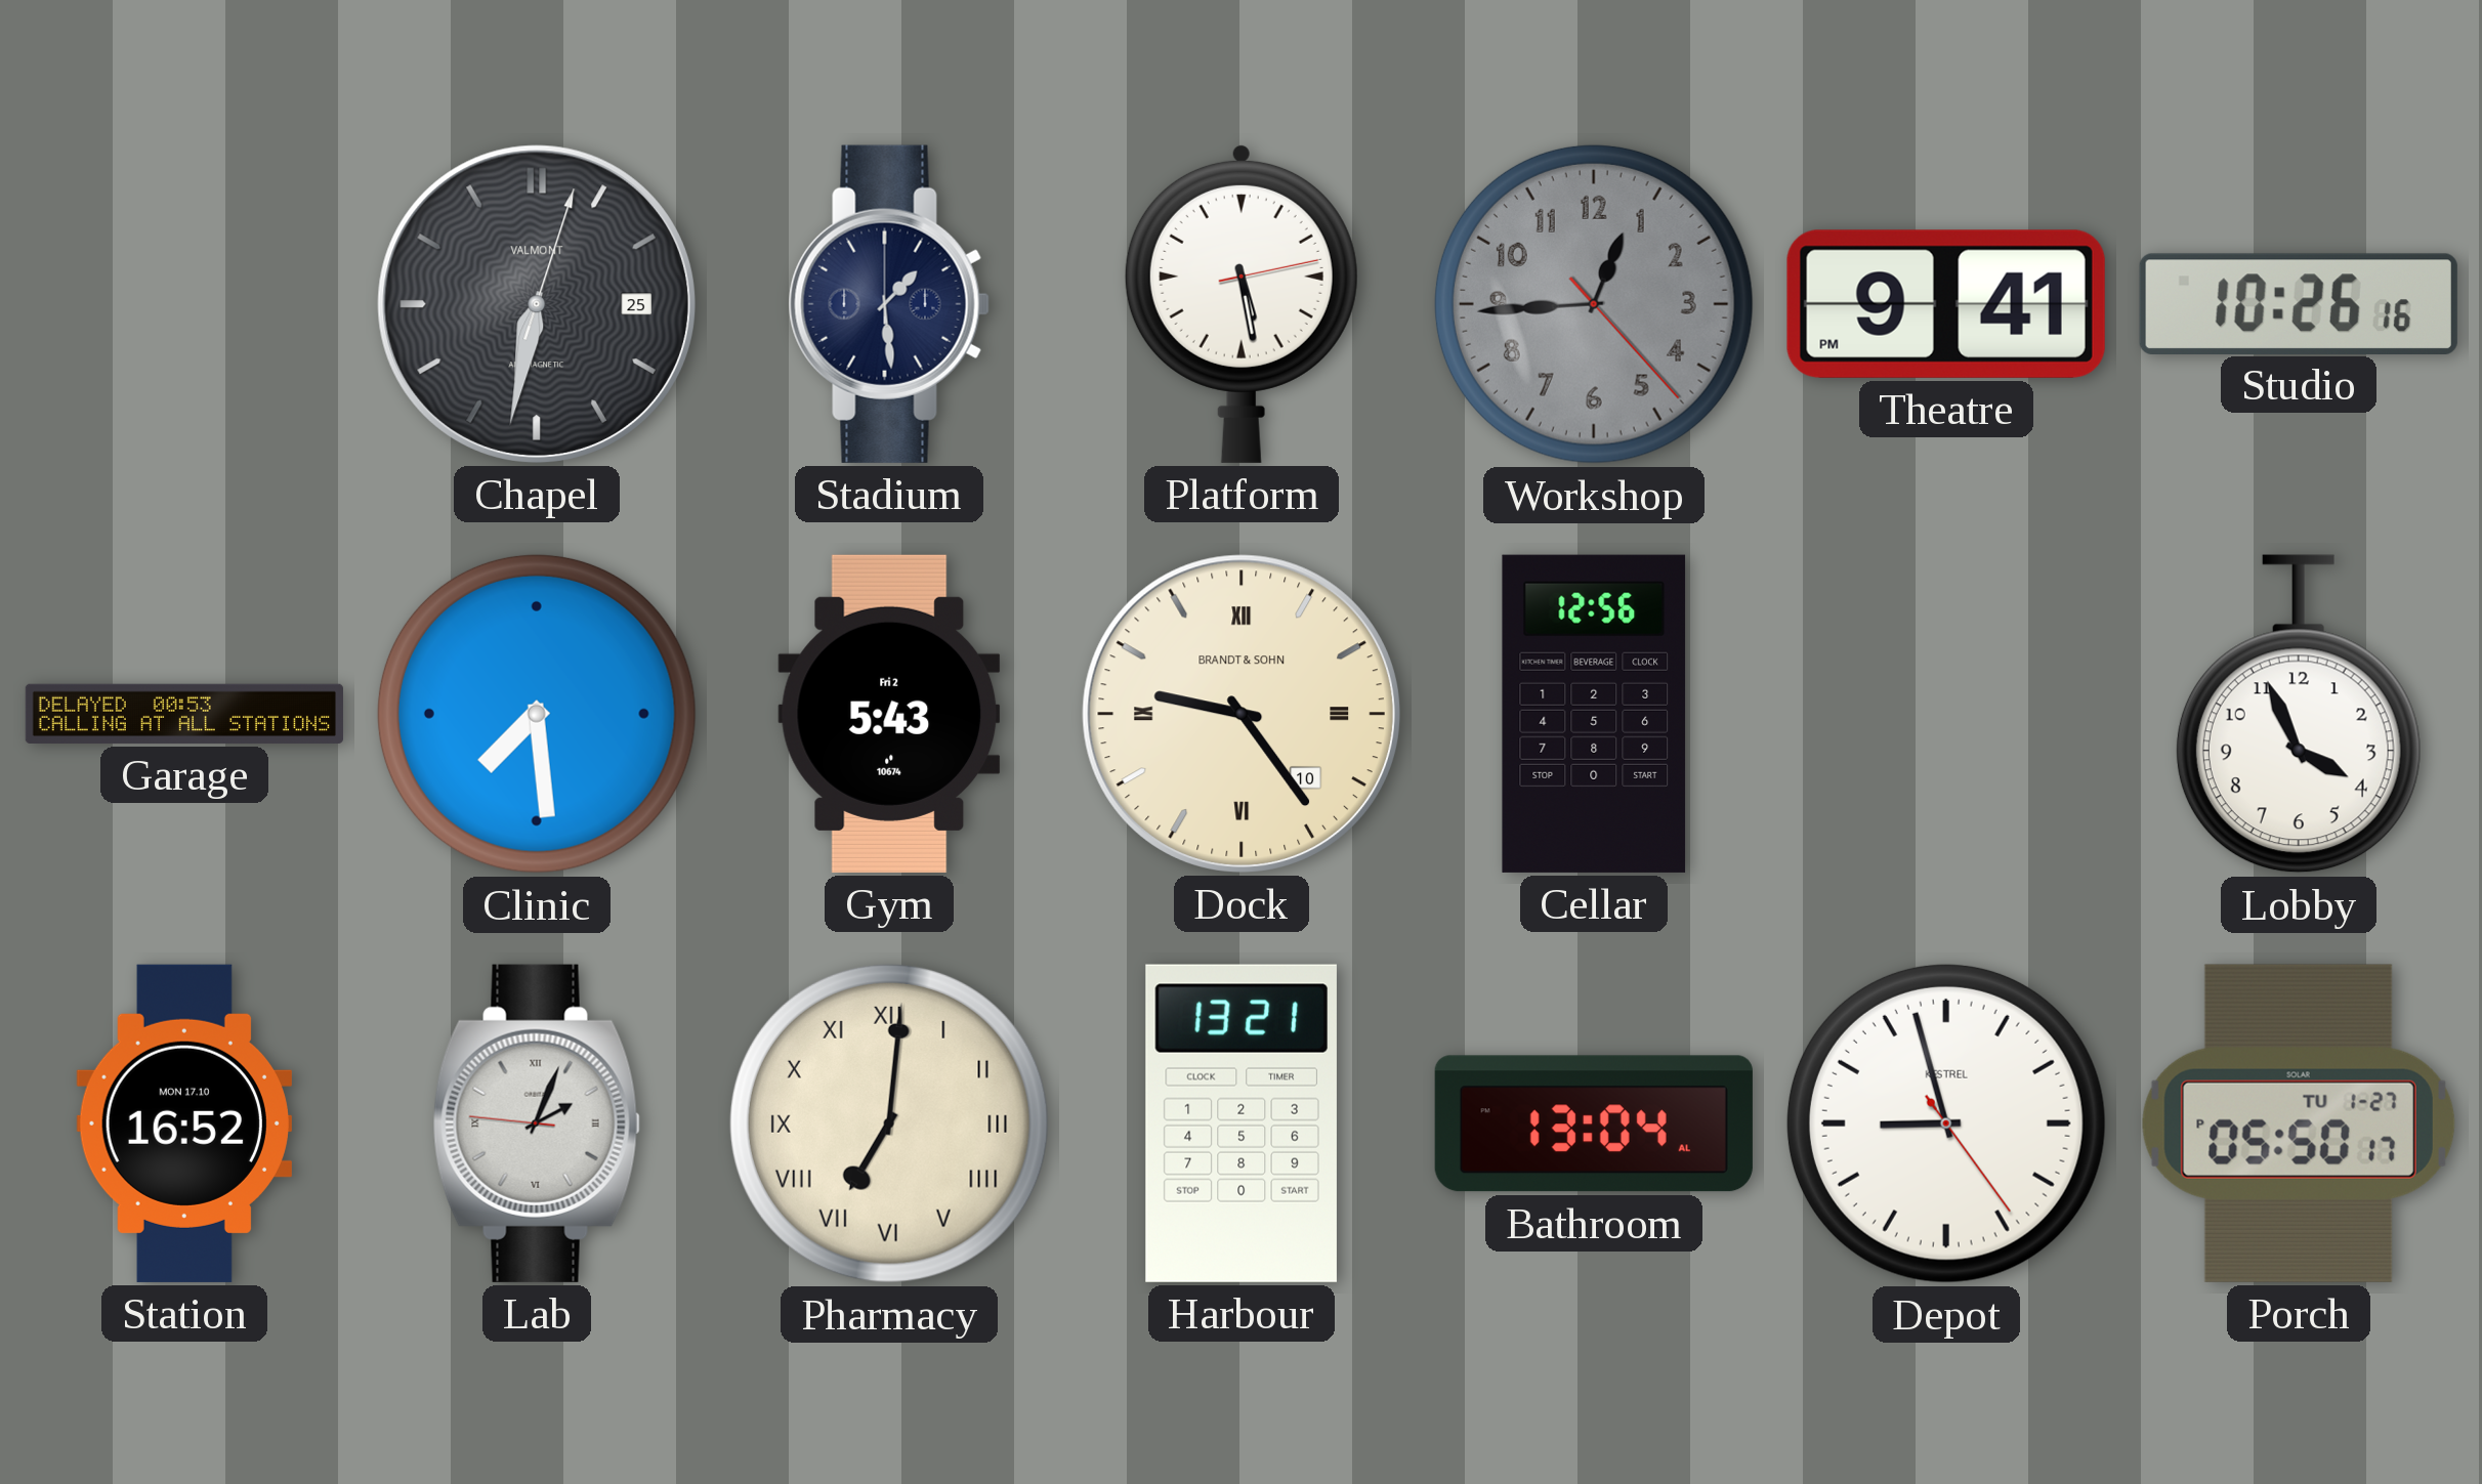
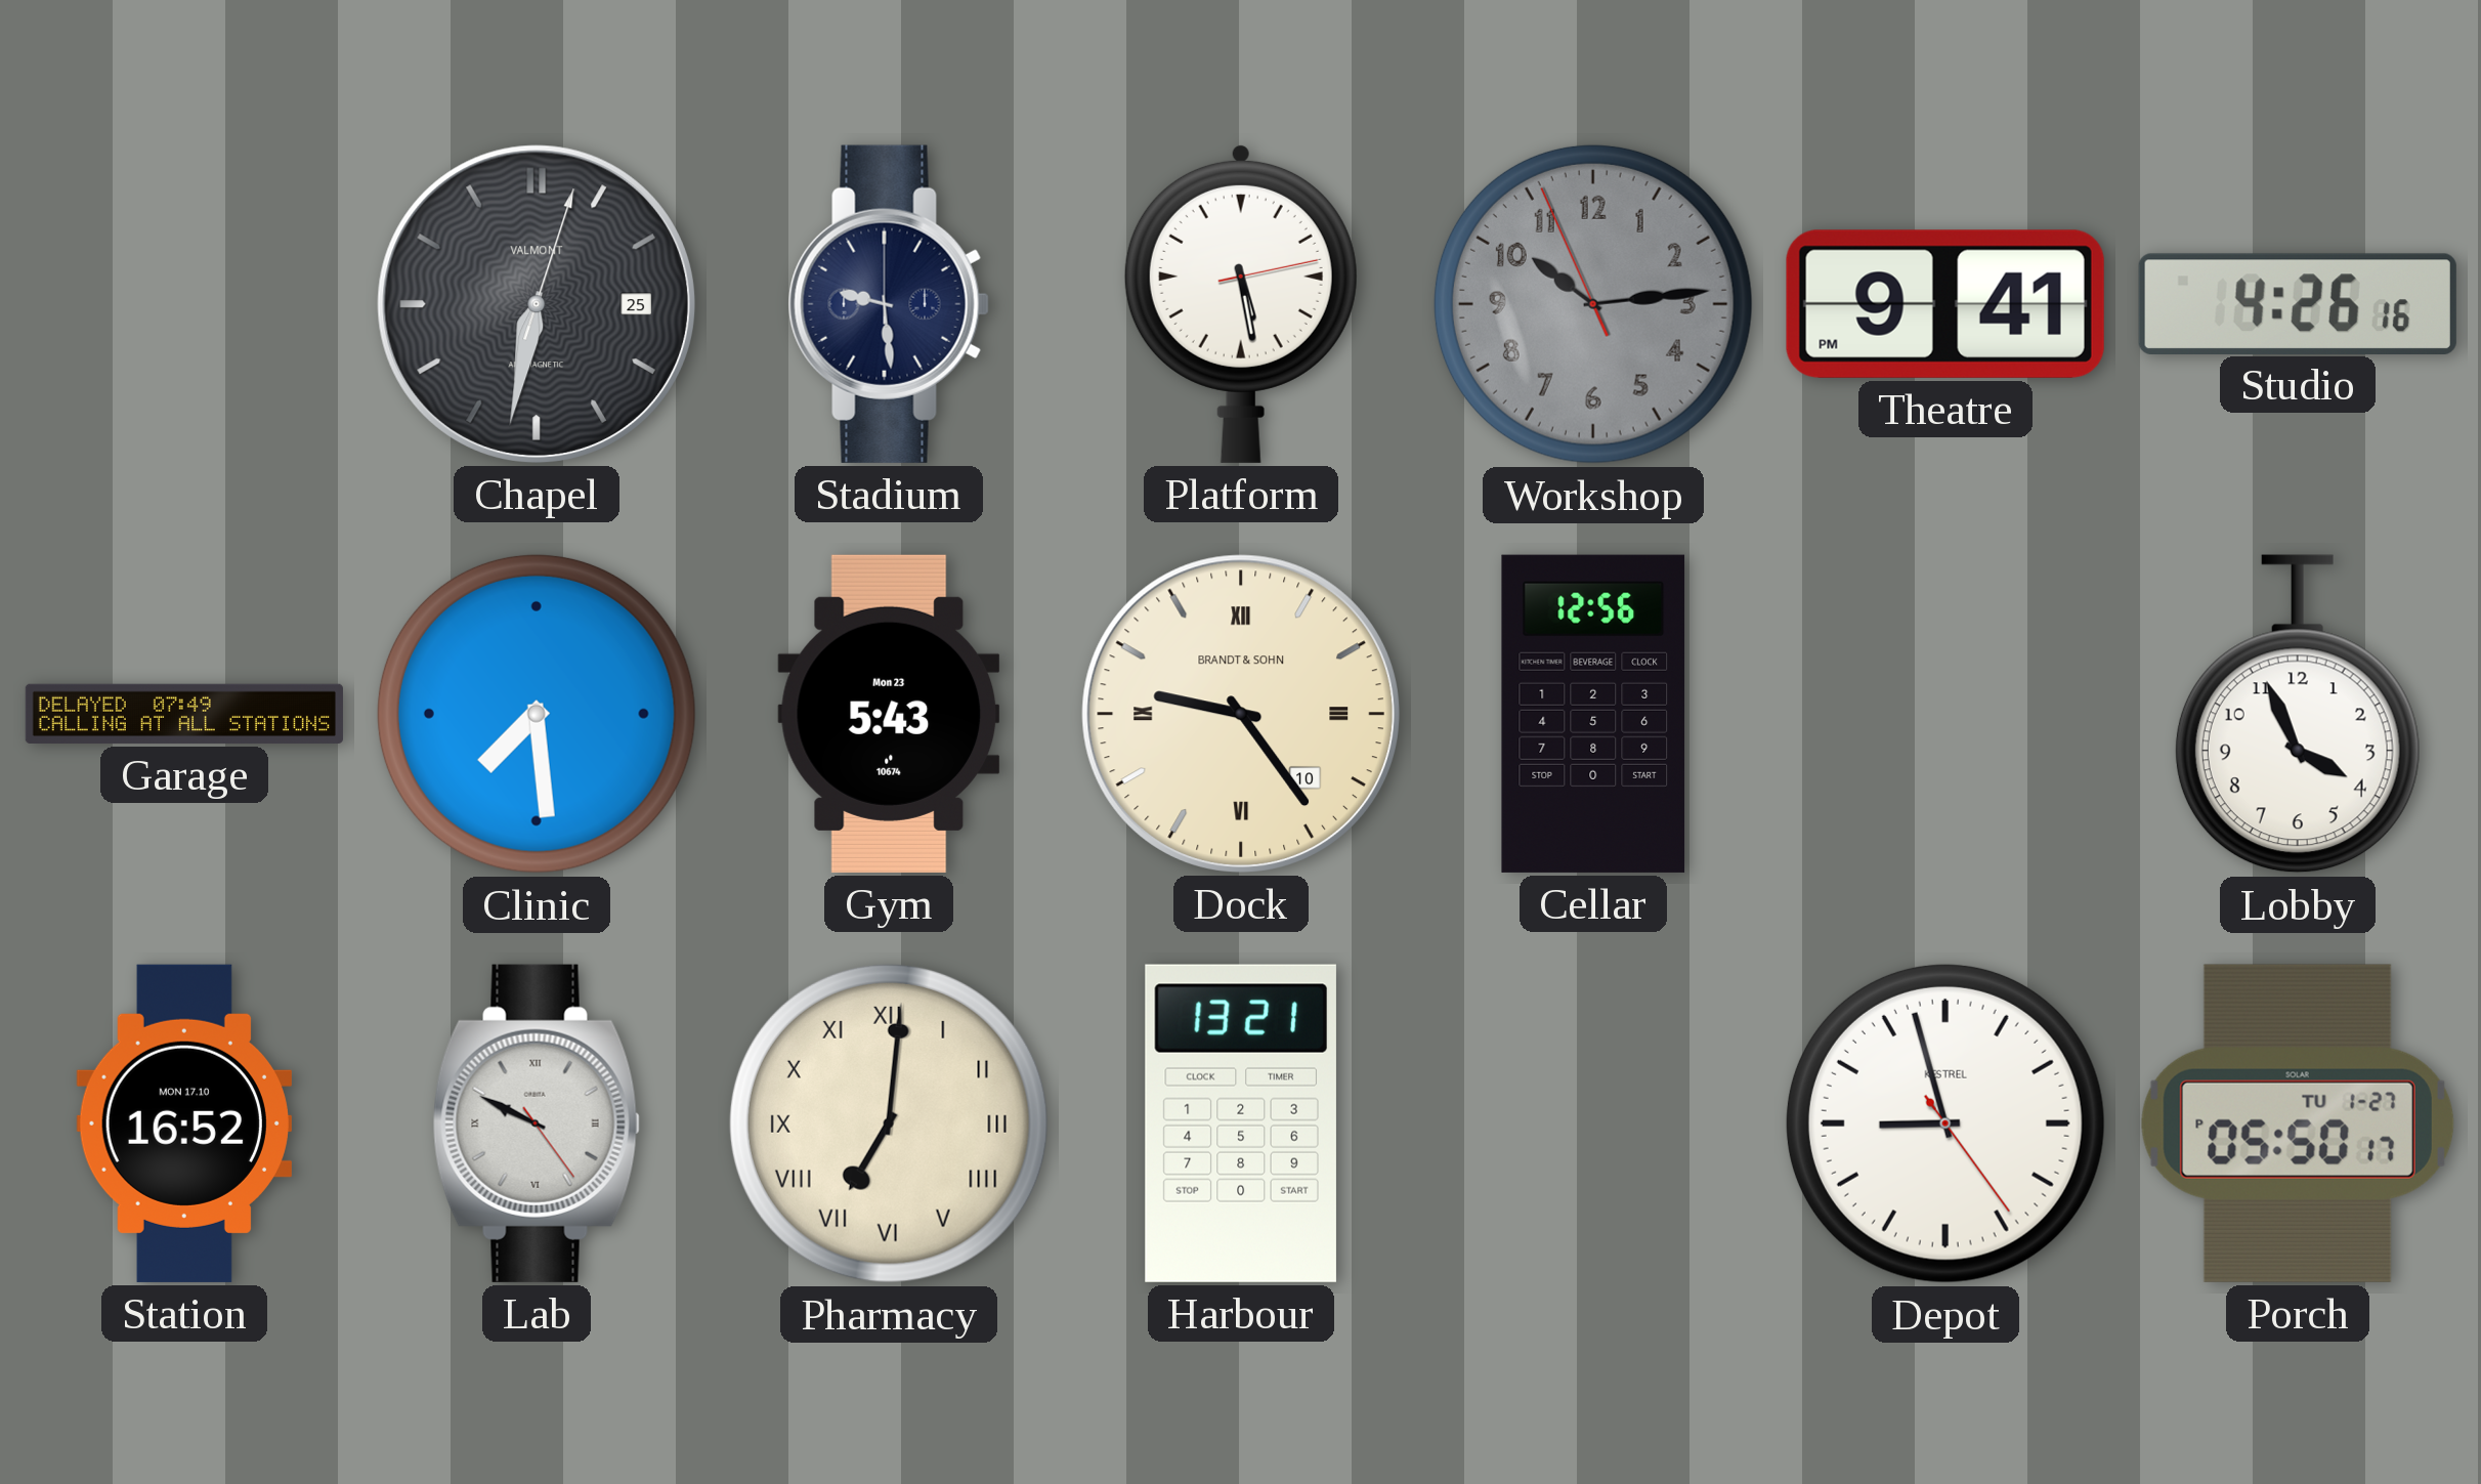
Stadium: 1:29 -> 9:29 (889, 304)
Workshop: 12:44 -> 10:13 (1593, 304)
Studio: 10:26 -> 4:26 (2298, 303)
Garage: 00:53 -> 07:49 (184, 714)
Gym date: Fri 2 -> Mon 23 (889, 714)
Lab: 2:03 -> 9:49 (537, 1123)
Bathroom: 13:04 -> none (1594, 1123)
